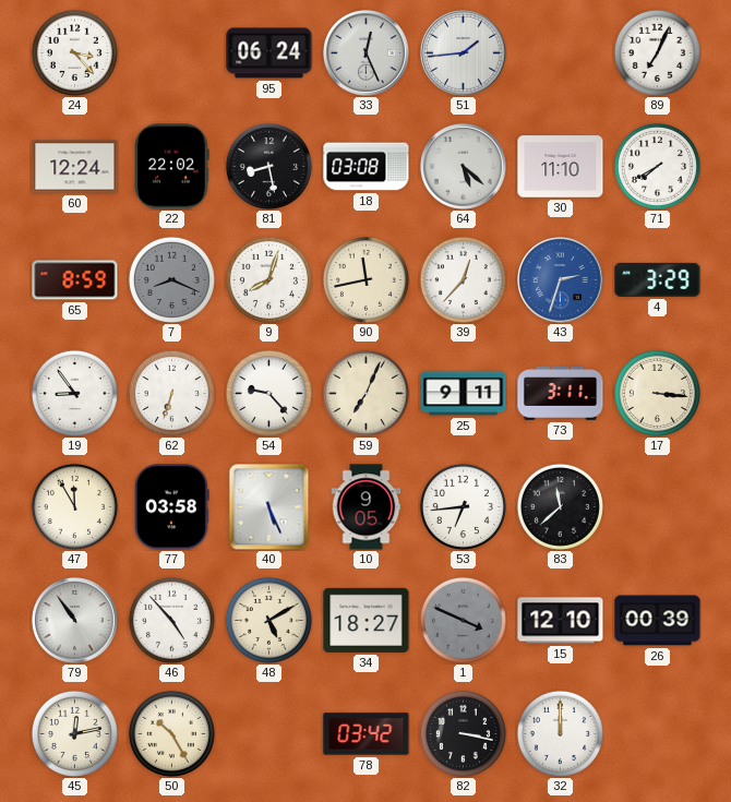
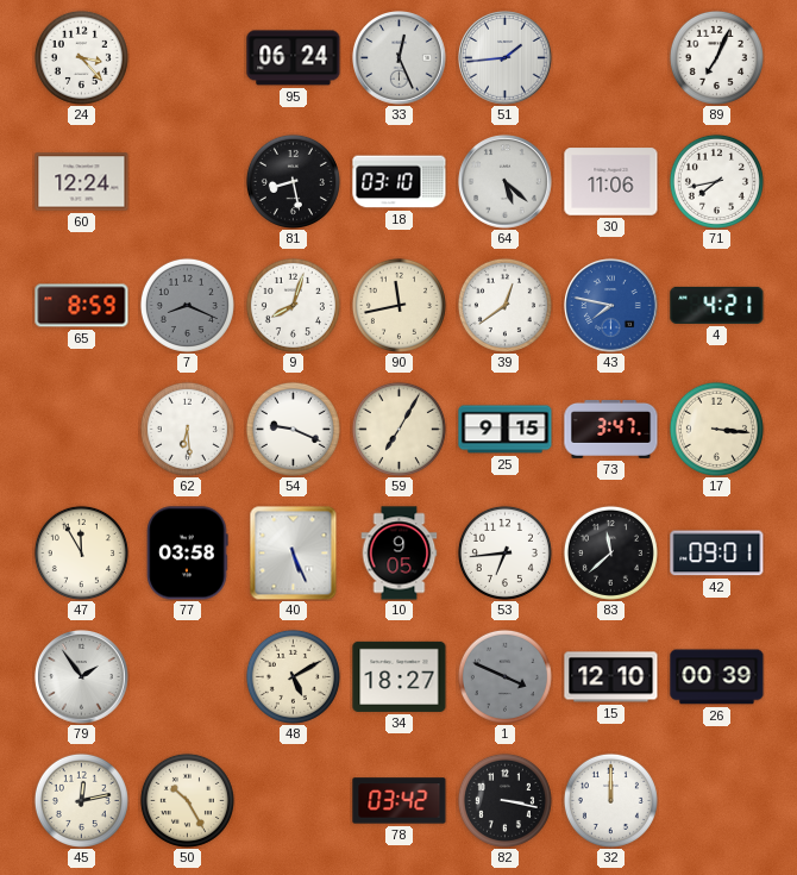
22: 22:02 -> none (171, 167)
18: 03:08 -> 03:10 (400, 182)
30: 11:10 -> 11:06 (611, 182)
71: 7:40 -> 7:43 (716, 181)
39: 12:37 -> 12:39 (504, 305)
43: 2:33 -> 7:47 (611, 306)
4: 3:29 -> 4:21 (717, 305)
19: 8:54 -> none (74, 393)
62: 6:33 -> 6:29 (187, 429)
54: 9:23 -> 9:19 (293, 429)
59: 7:04 -> 7:05 (398, 429)
25: 9:11 -> 9:15 (506, 430)
73: 3:11 -> 3:47 (611, 430)
42: none -> 09:01 (717, 554)
79: 10:54 -> 1:54 (82, 677)
46: 4:53 -> none (171, 620)
